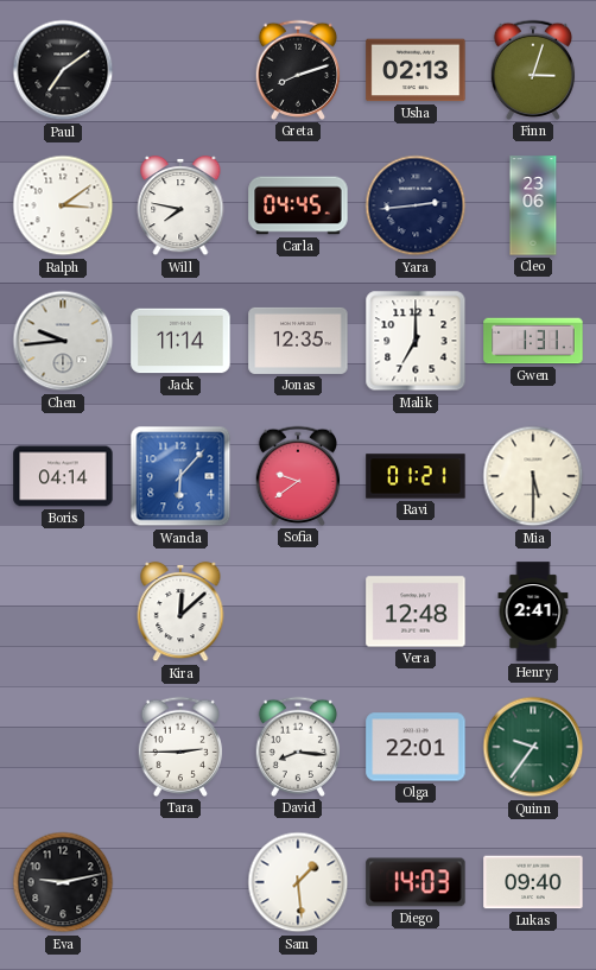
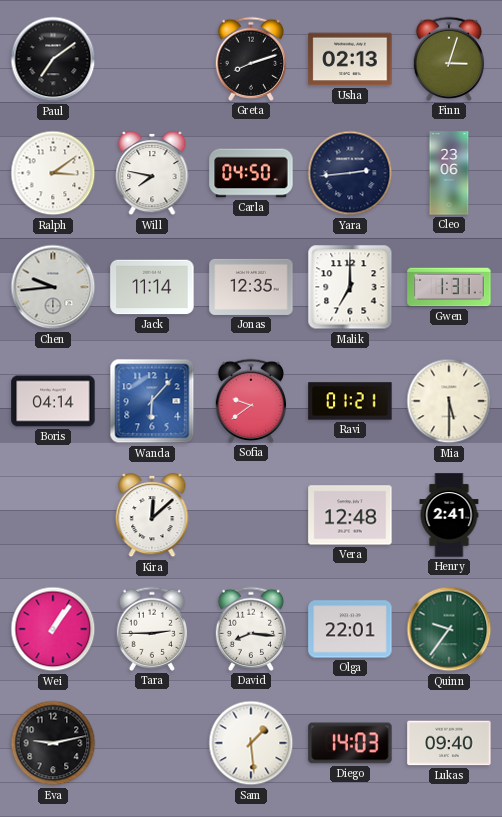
Carla: 04:45 -> 04:50 (251, 173)
Wei: none -> 1:06 (53, 629)
